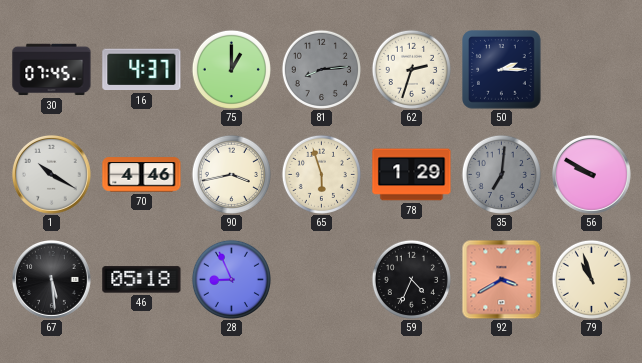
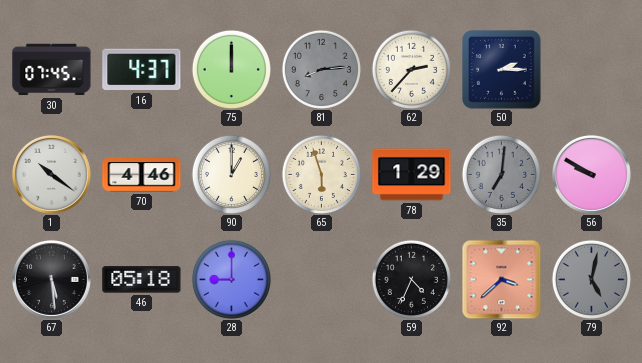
75: 1:00 -> 12:00 (231, 69)
62: 2:33 -> 2:37 (411, 69)
1: 10:20 -> 10:21 (51, 174)
90: 3:43 -> 1:00 (231, 174)
28: 8:56 -> 9:00 (231, 279)
92: 3:40 -> 3:38 (501, 279)
79: 10:57 -> 5:02 (591, 279)
79 dial: cream -> grey (591, 279)
